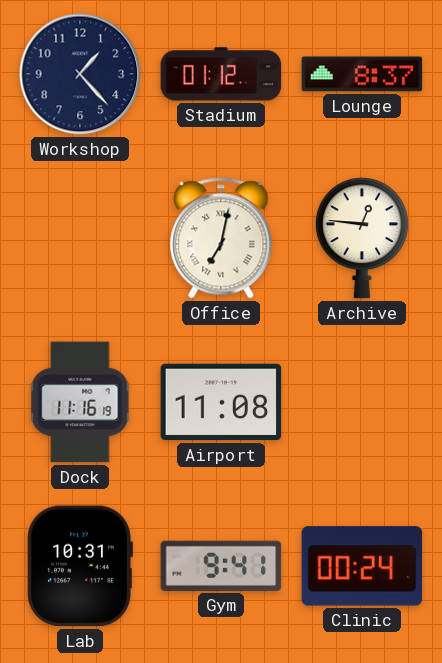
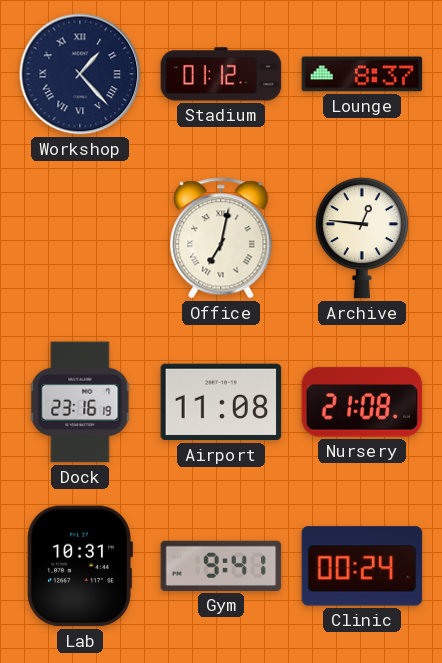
Workshop numerals: Arabic -> Roman (80, 74)
Dock: 11:16 -> 23:16 (80, 402)
Nursery: none -> 21:08 (362, 402)
